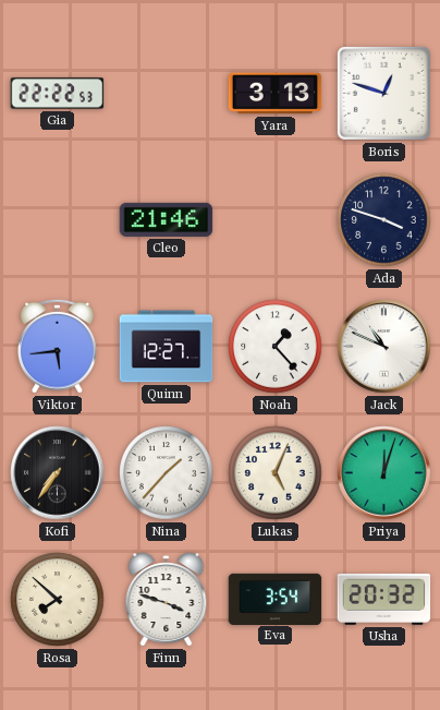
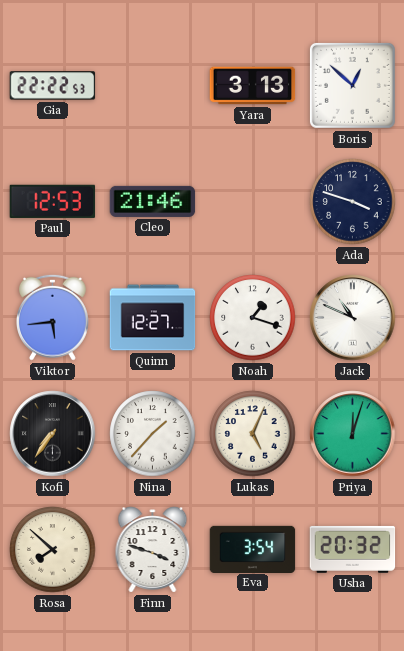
Boris: 12:48 -> 12:52 (352, 85)
Paul: none -> 12:53 (53, 201)
Noah: 1:23 -> 1:18 (253, 318)
